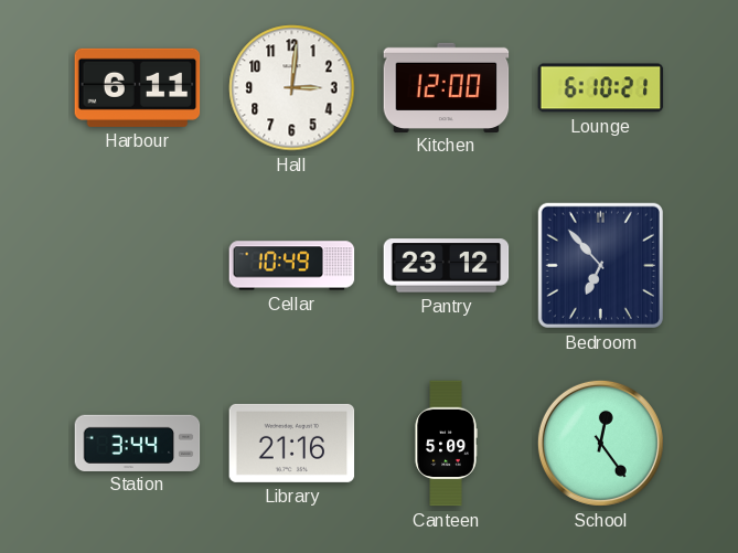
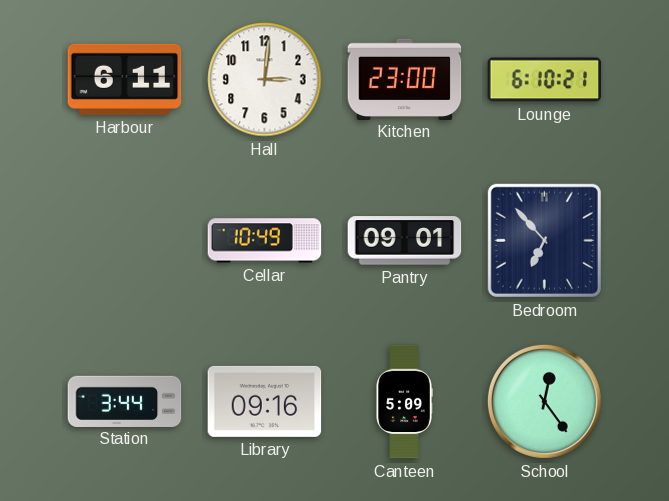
Kitchen: 12:00 -> 23:00 (405, 79)
Pantry: 23:12 -> 09:01 (405, 241)
Library: 21:16 -> 09:16 (265, 401)
